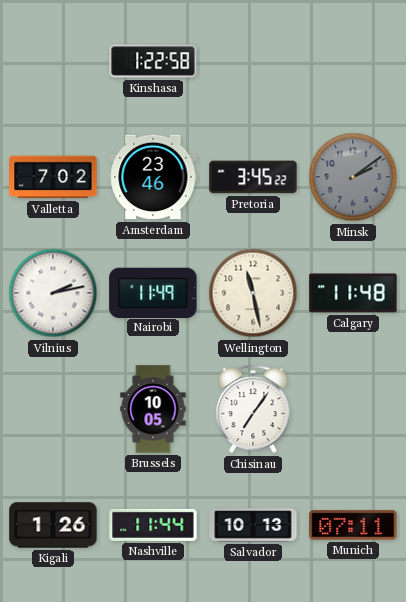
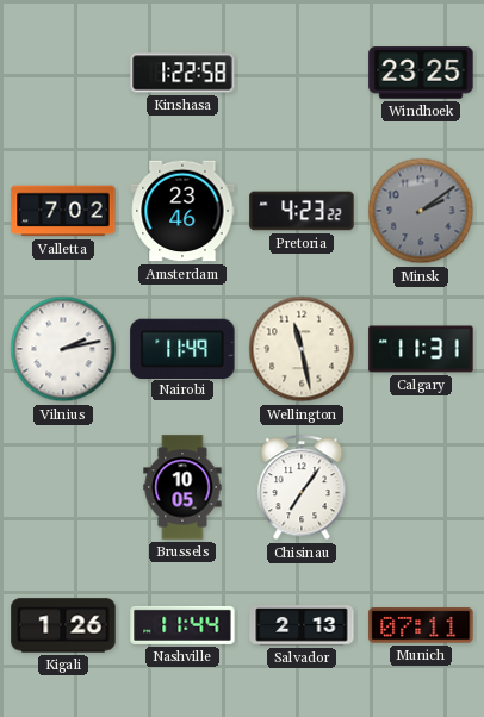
Windhoek: none -> 23:25 (421, 73)
Pretoria: 3:45 -> 4:23 (302, 211)
Calgary: 11:48 -> 11:31 (421, 349)
Salvador: 10:13 -> 2:13 (302, 625)
